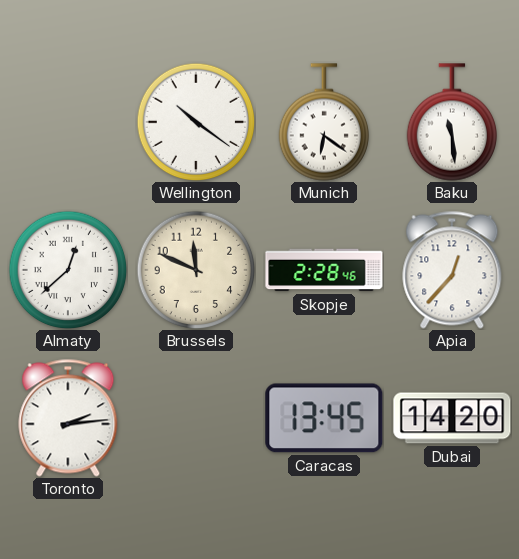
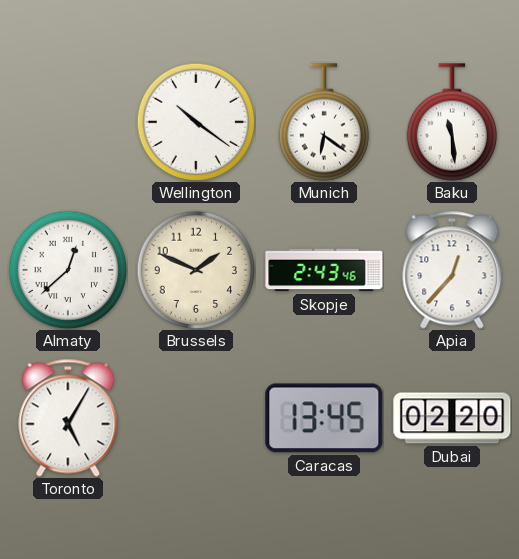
Brussels: 11:49 -> 1:49 (196, 270)
Skopje: 2:28 -> 2:43 (324, 270)
Toronto: 2:14 -> 5:05 (68, 418)
Dubai: 14:20 -> 02:20 (452, 418)
